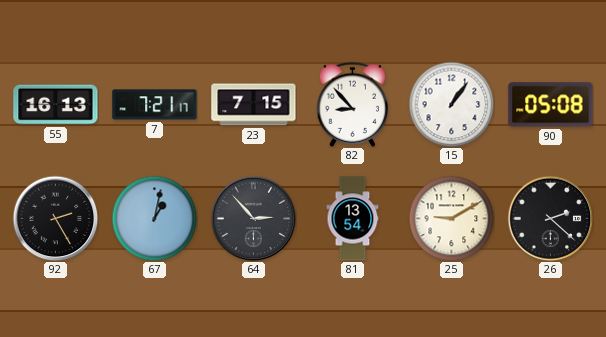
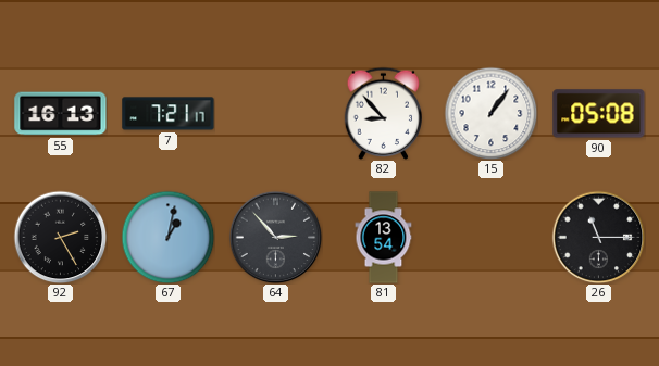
23: 7:15 -> none (254, 105)
25: 9:10 -> none (451, 218)
26: 2:22 -> 11:15 (598, 237)
